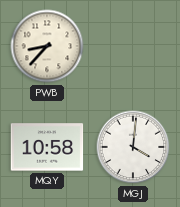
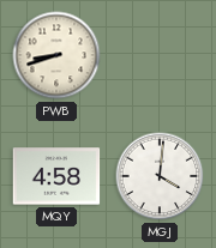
PWB: 8:37 -> 8:42 (56, 55)
MQY: 10:58 -> 4:58 (56, 176)
